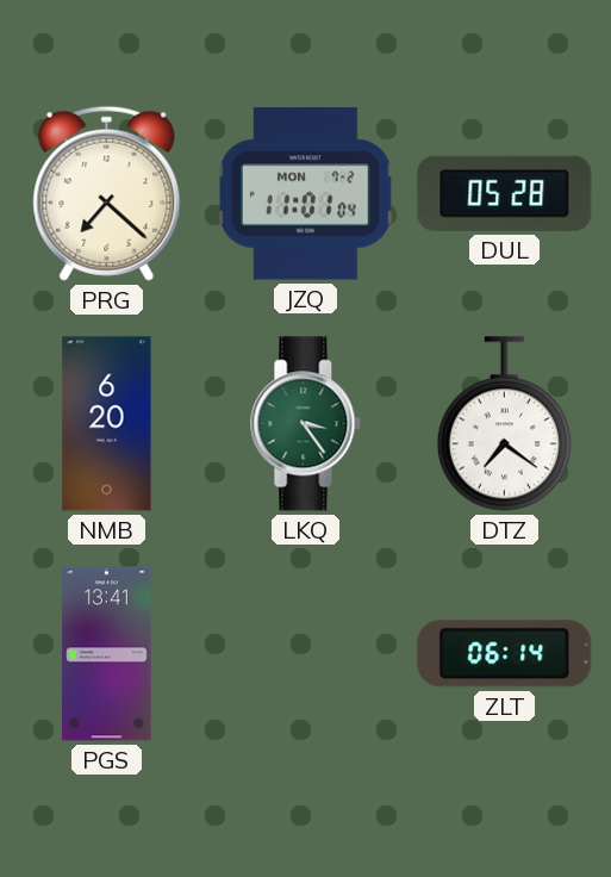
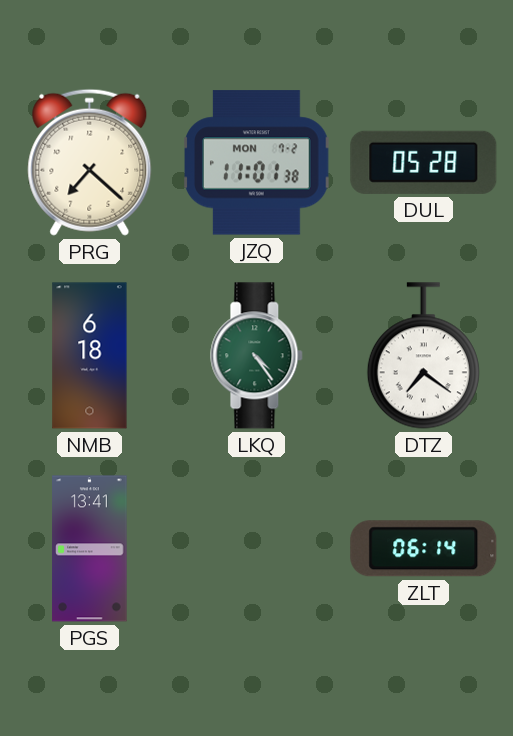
JZQ: 11:01:04 -> 11:01:38 (257, 163)
NMB: 6:20 -> 6:18 (90, 356)
LKQ: 3:24 -> 4:24 (257, 356)
